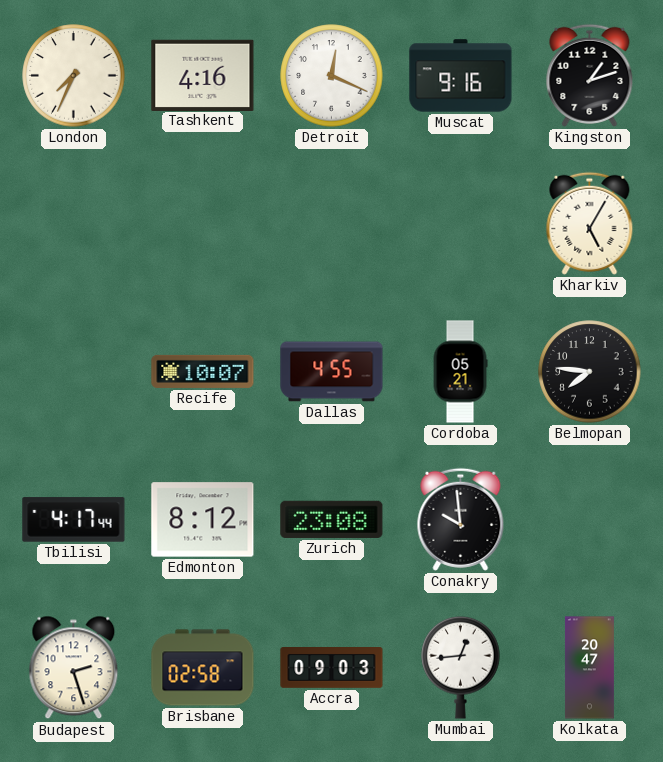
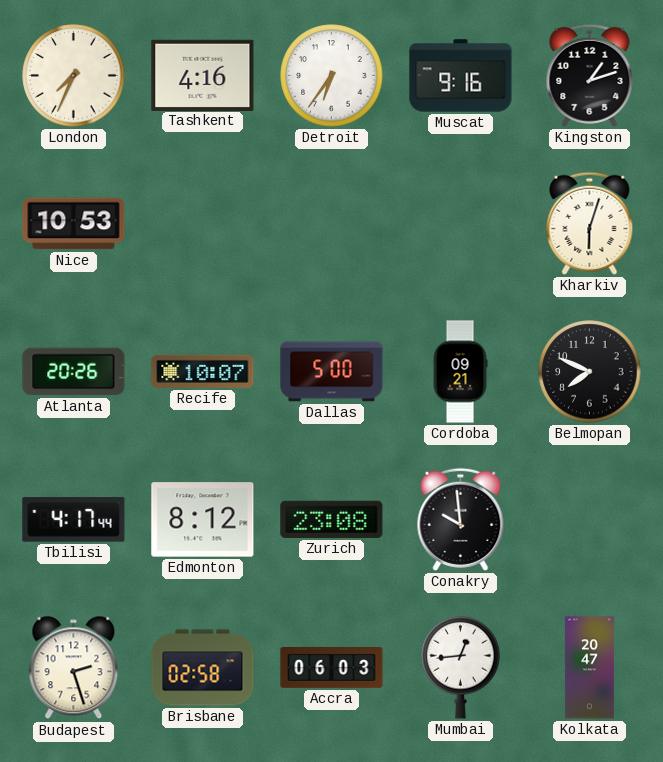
Detroit: 12:19 -> 6:36 (332, 76)
Nice: none -> 10:53 (74, 224)
Kharkiv: 5:05 -> 6:03 (590, 223)
Atlanta: none -> 20:26 (74, 372)
Dallas: 4:55 -> 5:00 (332, 372)
Cordoba: 05:21 -> 09:21 (460, 372)
Belmopan: 7:46 -> 7:49 (590, 372)
Accra: 09:03 -> 06:03 (332, 668)
